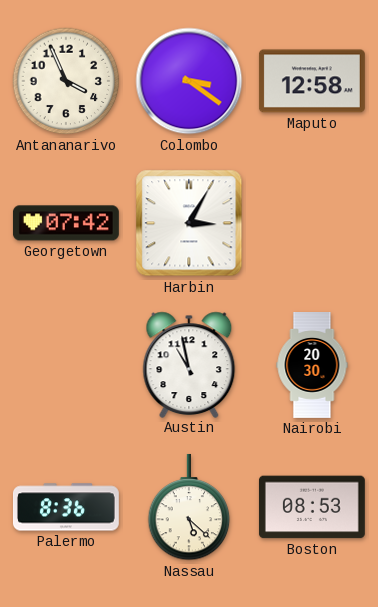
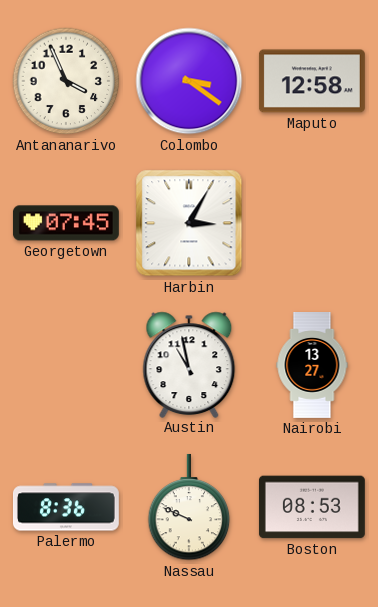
Georgetown: 07:42 -> 07:45 (66, 223)
Nairobi: 20:30 -> 13:27 (312, 366)
Nassau: 5:22 -> 9:49 (189, 507)
